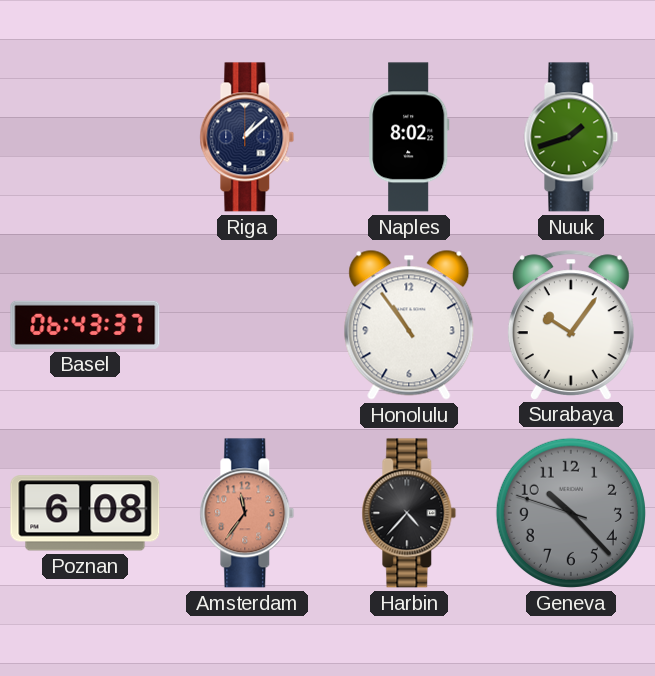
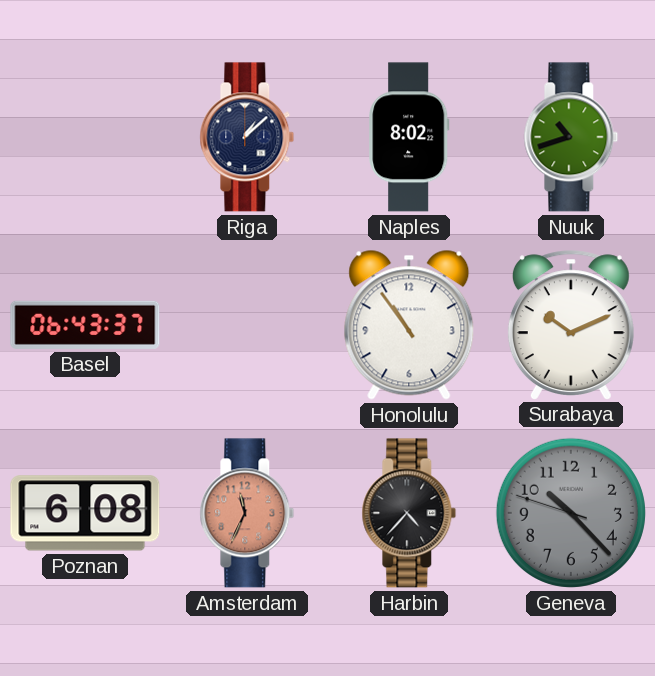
Nuuk: 1:42 -> 10:42 (571, 137)
Surabaya: 10:06 -> 10:11 (571, 325)
Amsterdam: 11:36 -> 11:34 (247, 513)
